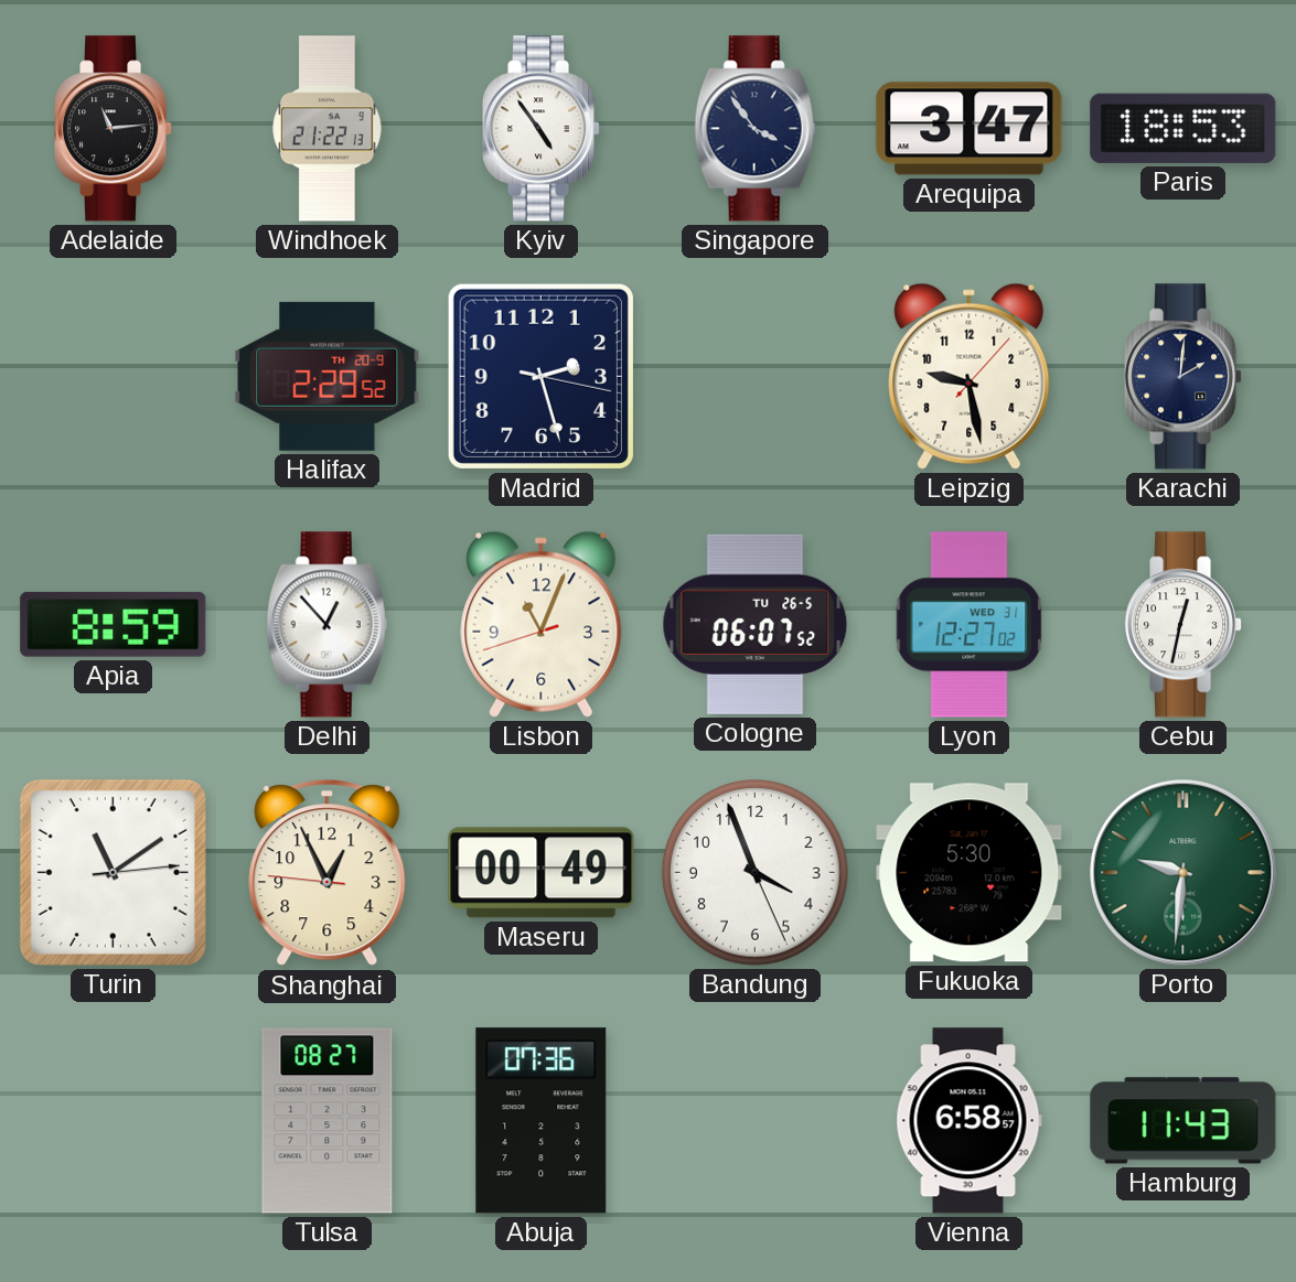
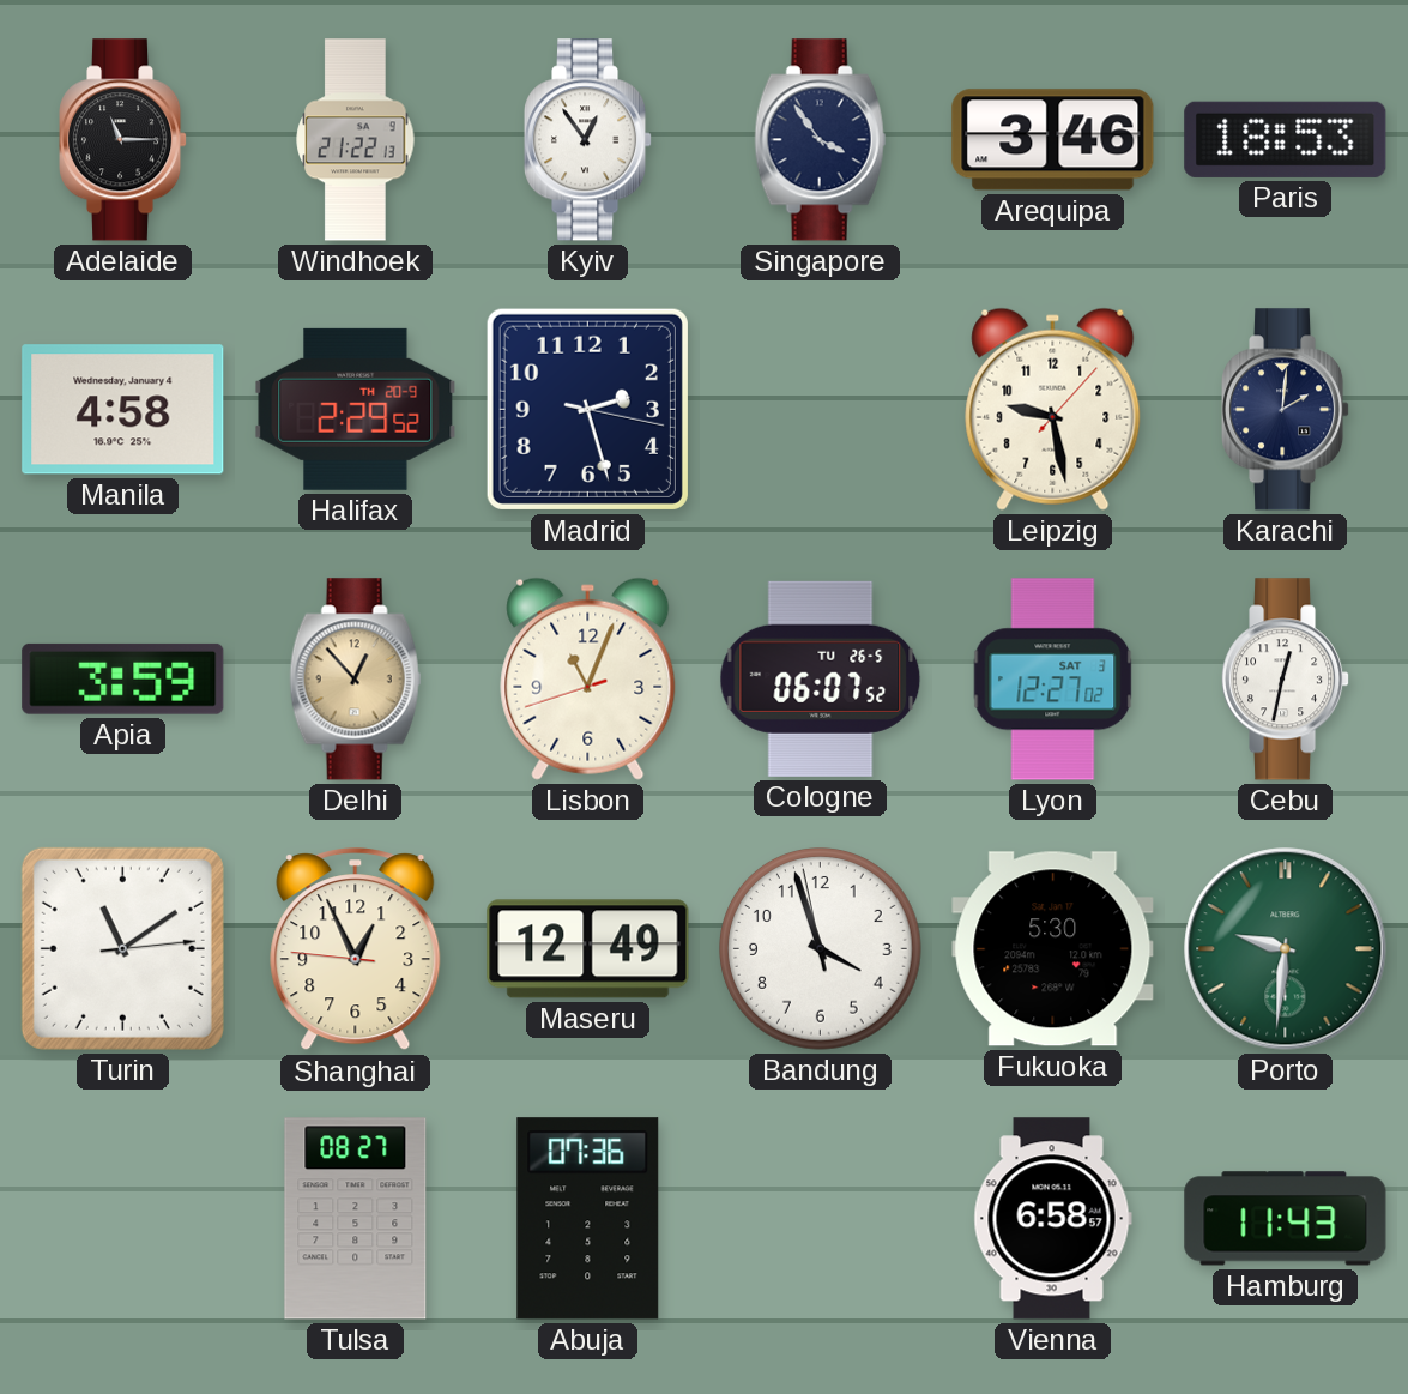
Adelaide: 11:14 -> 11:15 (125, 140)
Kyiv: 4:54 -> 12:54 (590, 140)
Arequipa: 3:47 -> 3:46 (1053, 140)
Manila: none -> 4:58 (123, 410)
Apia: 8:59 -> 3:59 (123, 678)
Delhi dial: white -> champagne (356, 680)
Lyon date: WED 31 -> SAT 3 (1053, 680)
Maseru: 00:49 -> 12:49 (588, 949)
Bandung: 3:56:26 -> 3:56:58 (821, 949)
